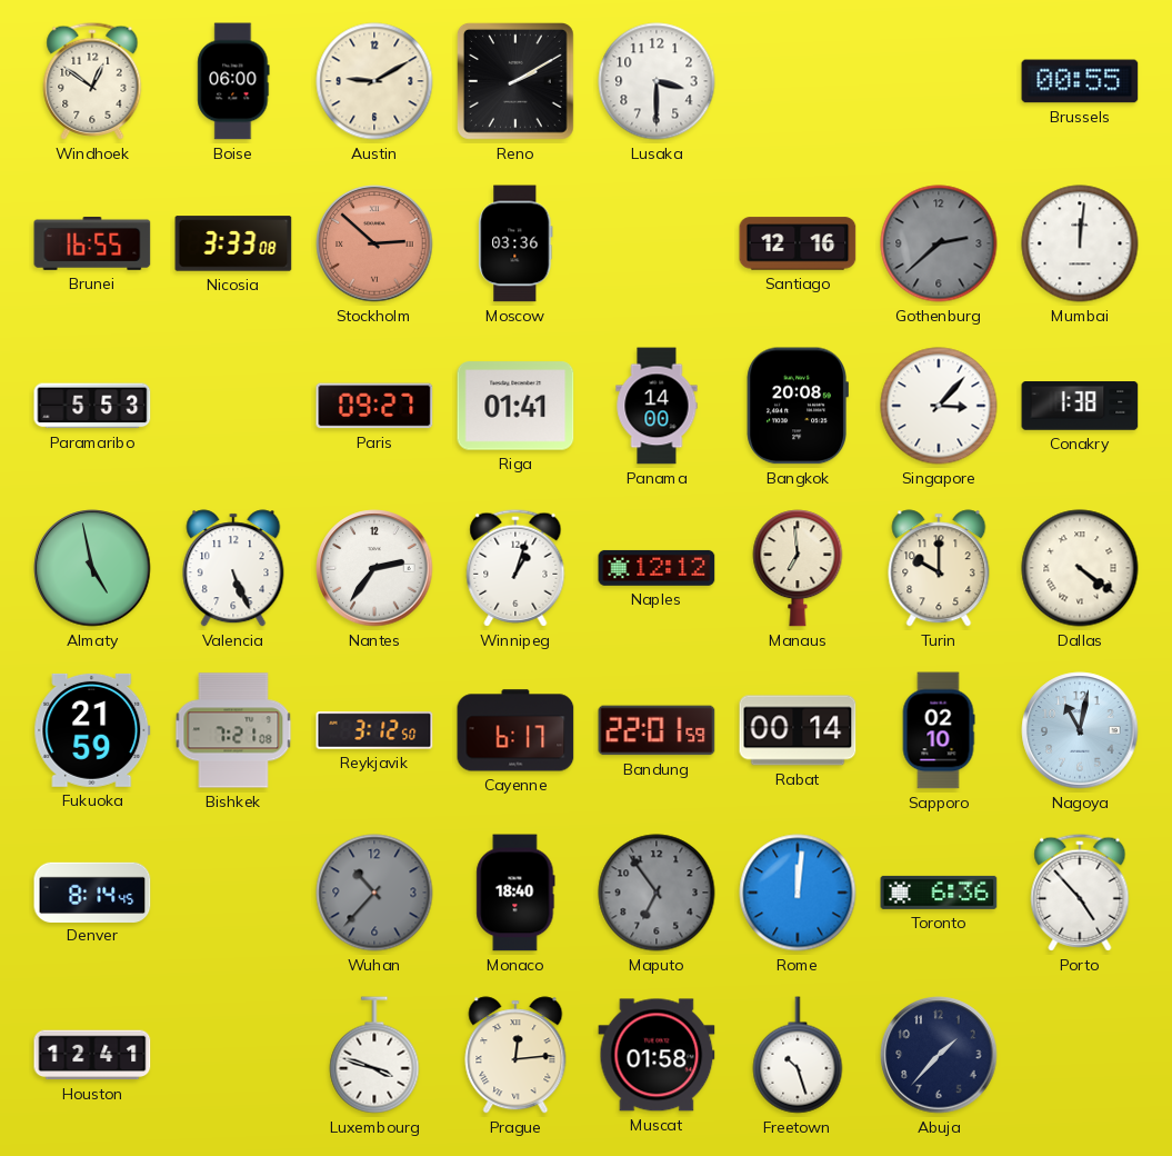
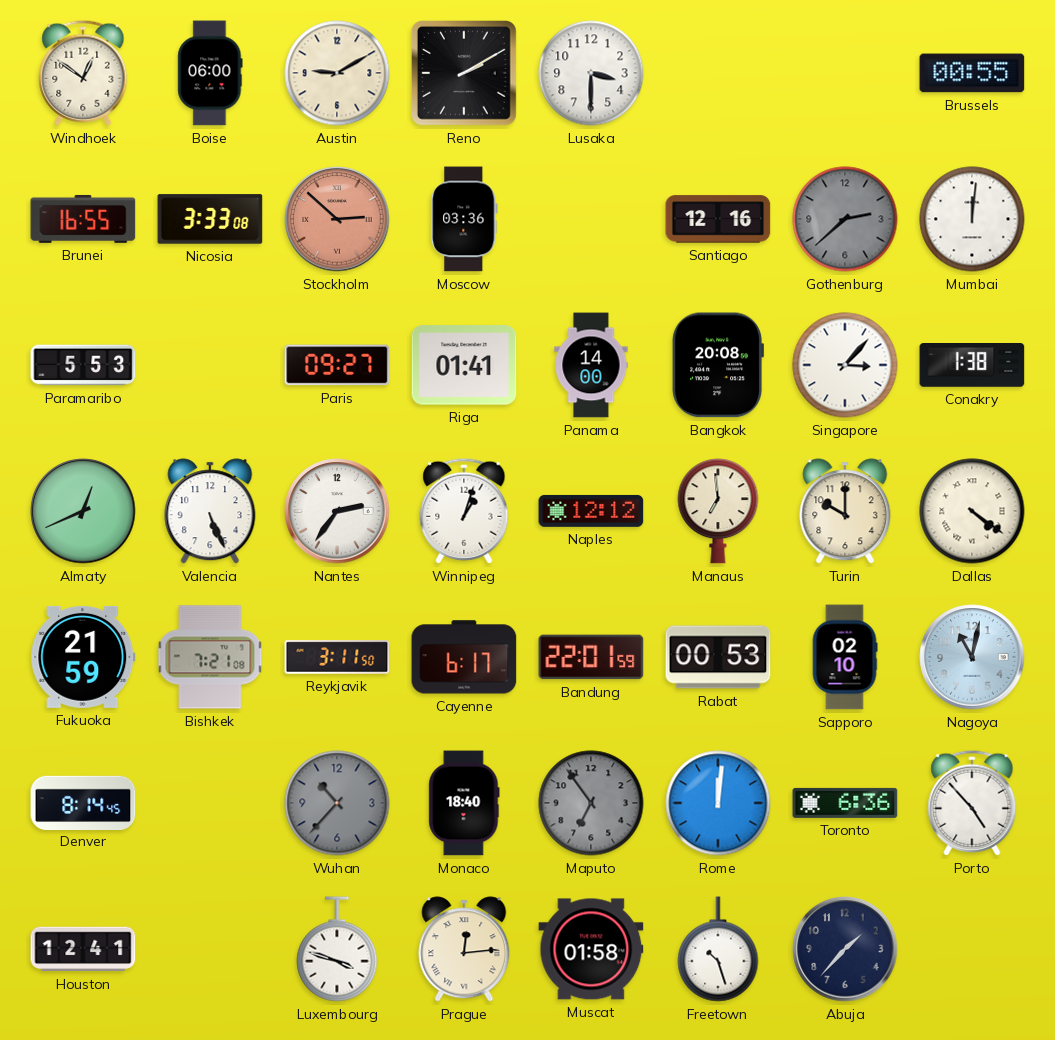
Almaty: 4:58 -> 12:41 (83, 511)
Reykjavik: 3:12 -> 3:11 (337, 657)
Rabat: 00:14 -> 00:53 (718, 657)
